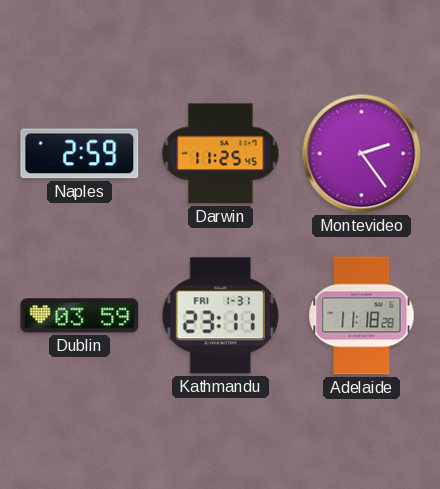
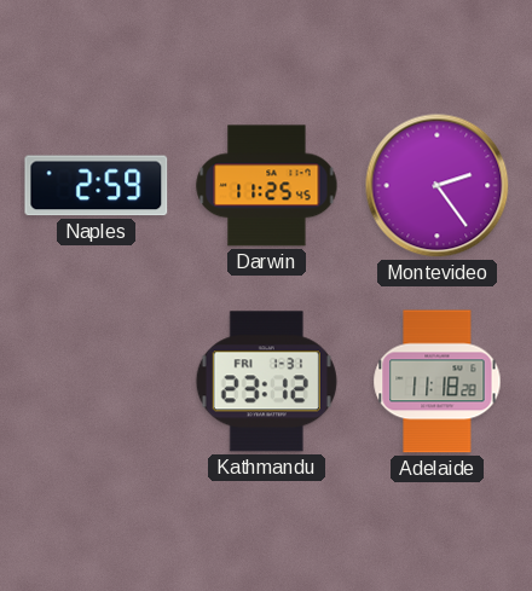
Dublin: 03:59 -> none (80, 316)
Kathmandu: 23:11 -> 23:12 (266, 382)
